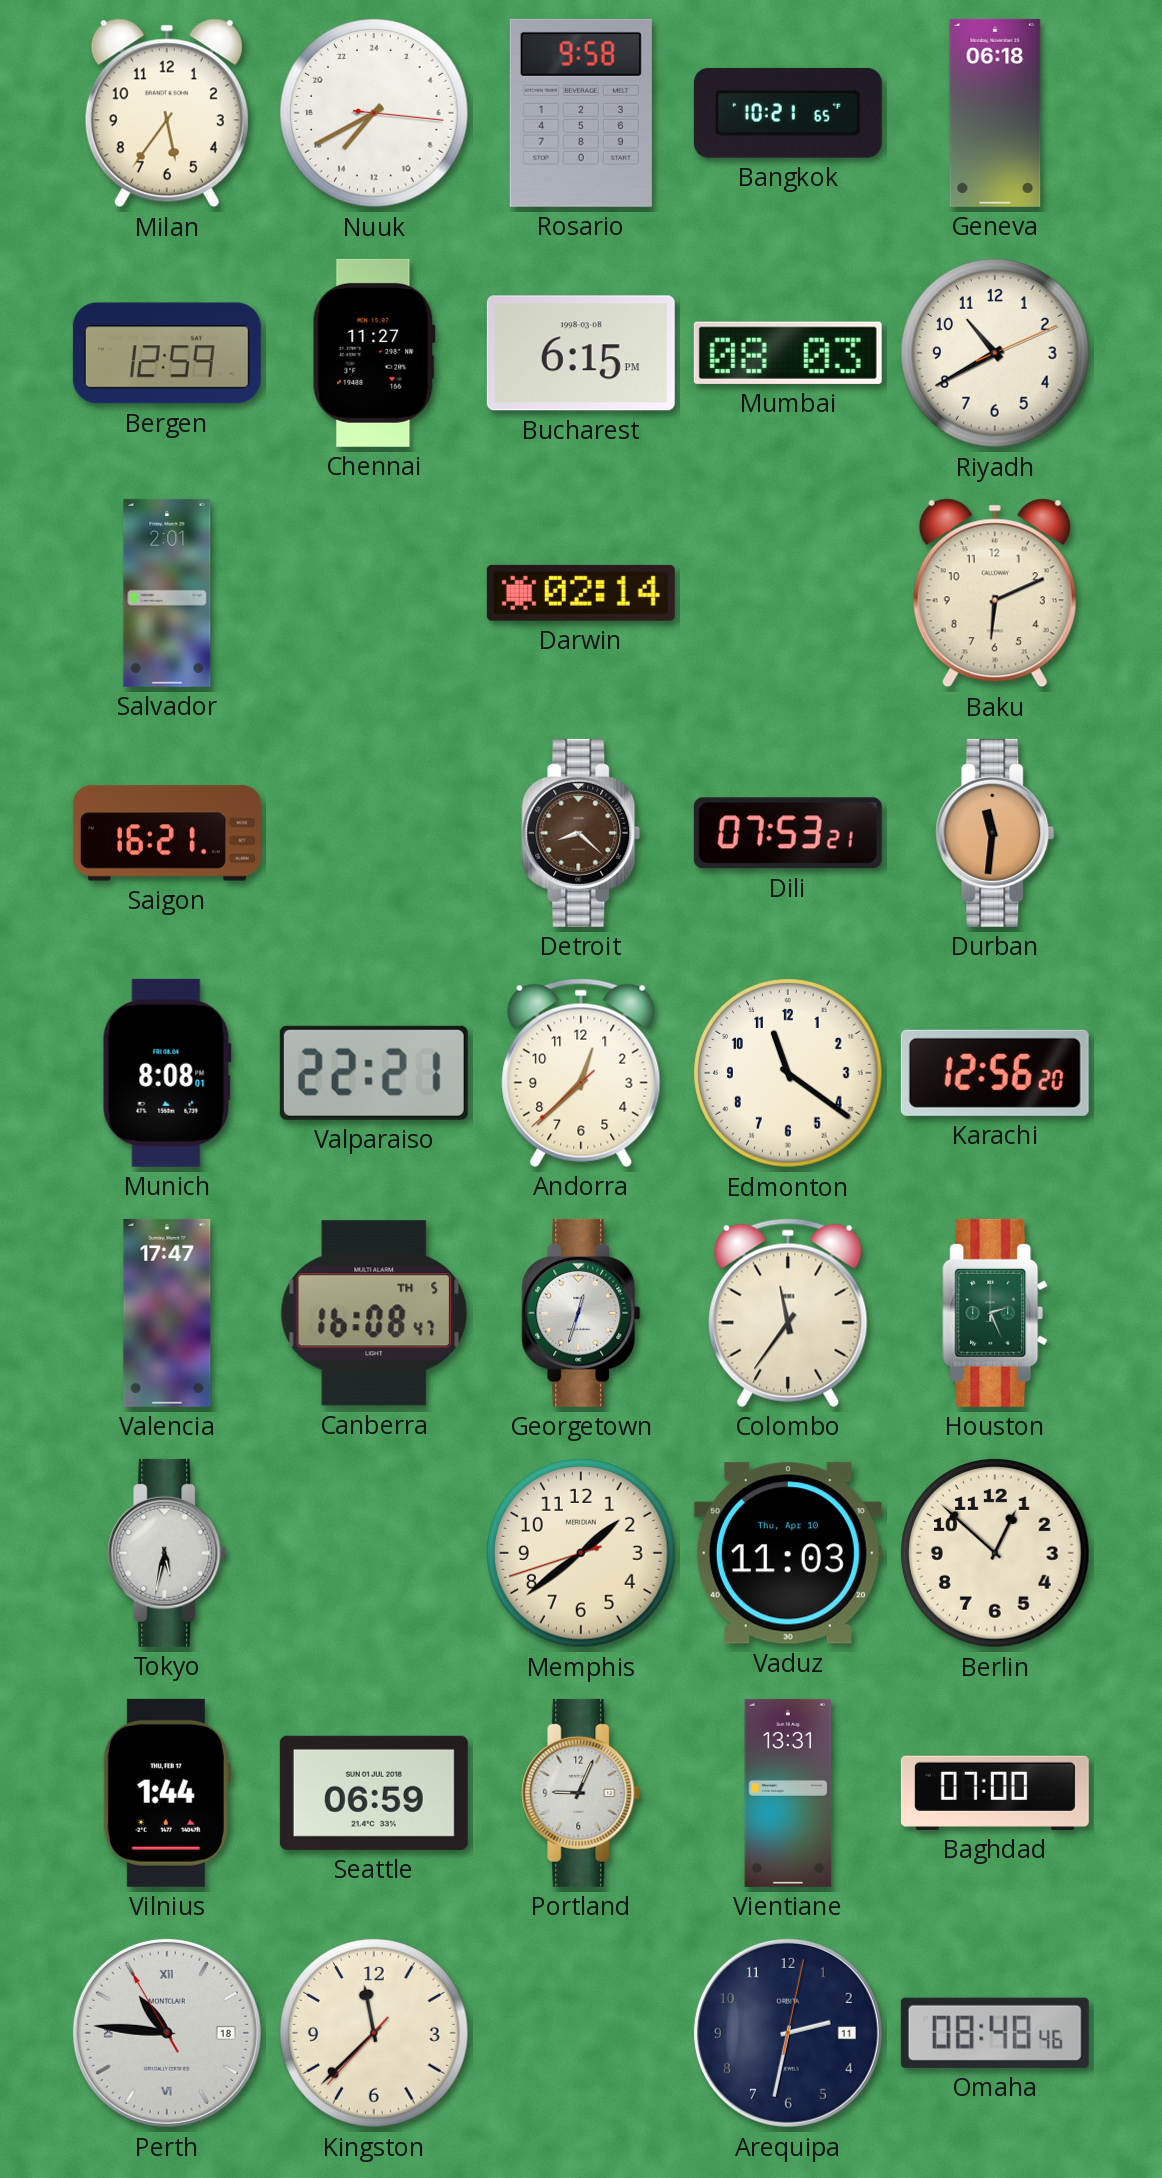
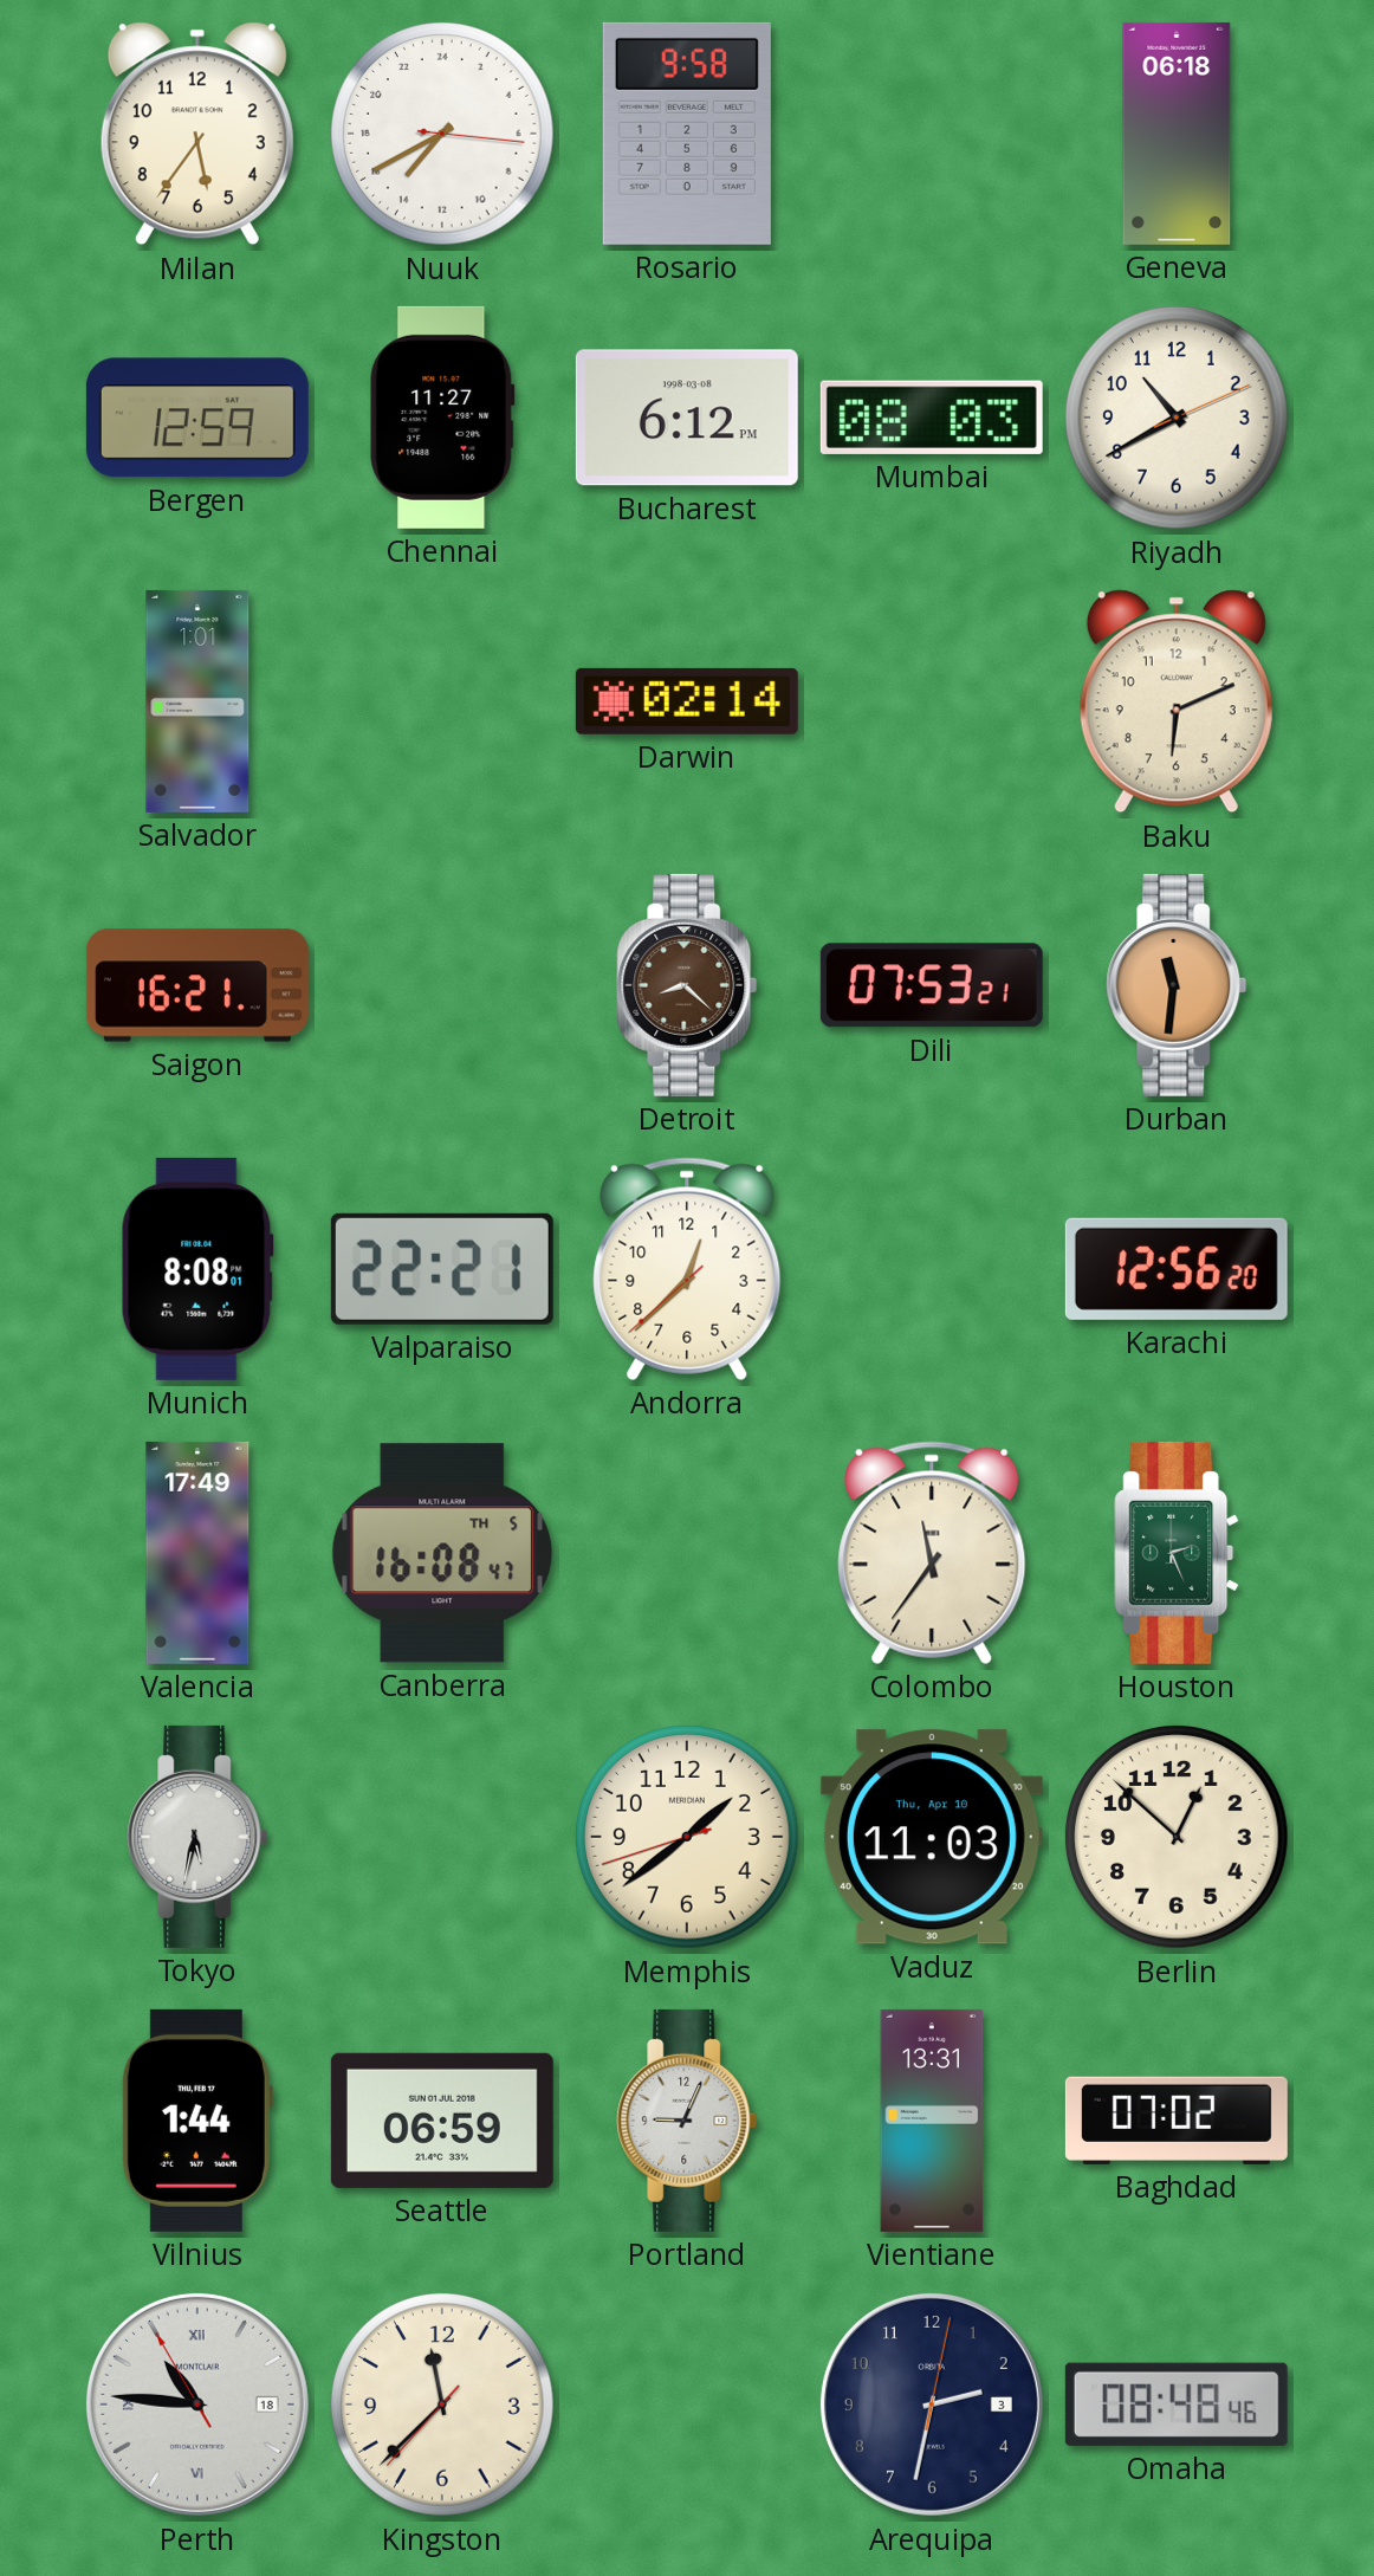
Bangkok: 10:21 -> none (788, 113)
Bucharest: 6:15 -> 6:12 (687, 418)
Salvador: 2:01 -> 1:01 (197, 701)
Edmonton: 11:21 -> none (789, 1074)
Valencia: 17:47 -> 17:49 (197, 1553)
Georgetown: 12:33 -> none (581, 1313)
Baghdad: 07:00 -> 07:02 (1177, 2121)
Arequipa date: 11 -> 3 (932, 2405)
